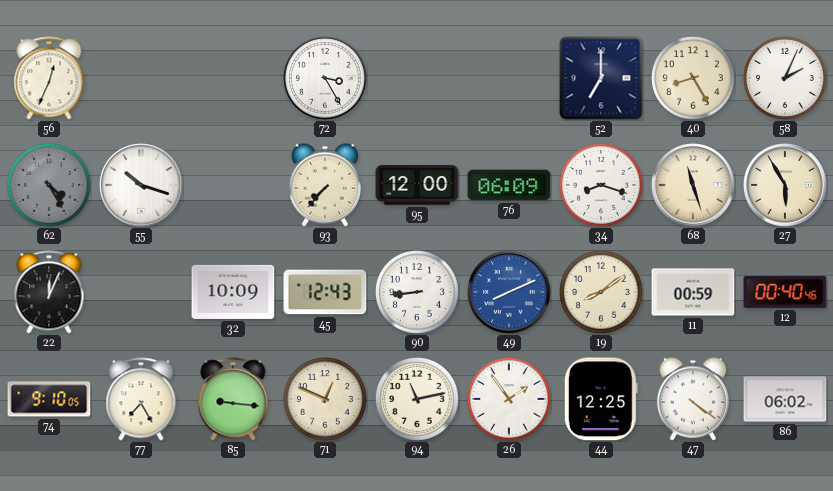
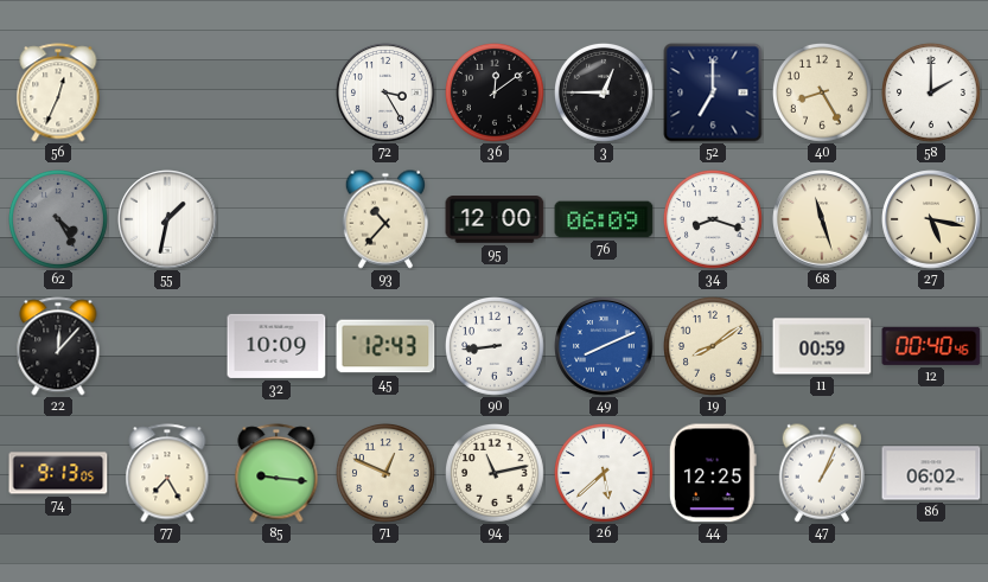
36: none -> 12:09 (496, 94)
3: none -> 12:45 (605, 94)
58: 2:04 -> 2:00 (932, 94)
55: 10:18 -> 1:32 (167, 219)
93: 7:37 -> 10:37 (384, 219)
27: 5:55 -> 5:17 (931, 219)
22: 12:04 -> 12:07 (58, 346)
74: 9:10 -> 9:13 (58, 473)
26: 1:54 -> 5:38 (605, 474)
47: 4:21 -> 1:04 (821, 473)
